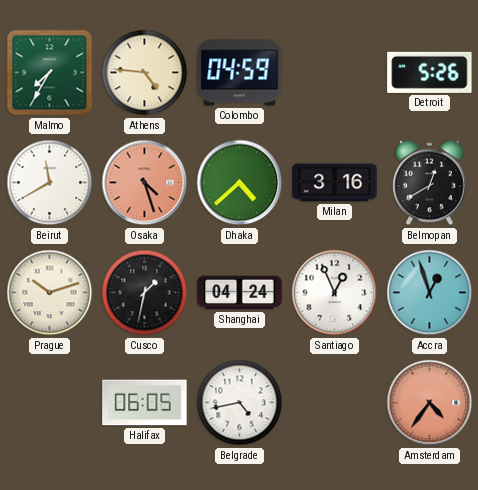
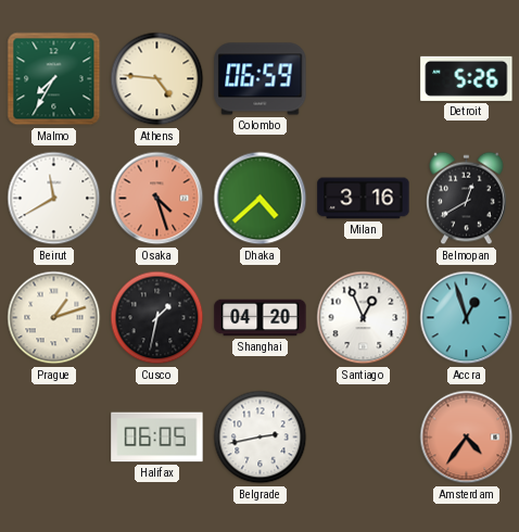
Colombo: 04:59 -> 06:59 (261, 79)
Prague: 10:12 -> 1:12 (54, 318)
Shanghai: 04:24 -> 04:20 (261, 318)
Belgrade: 4:43 -> 2:43 (261, 438)
